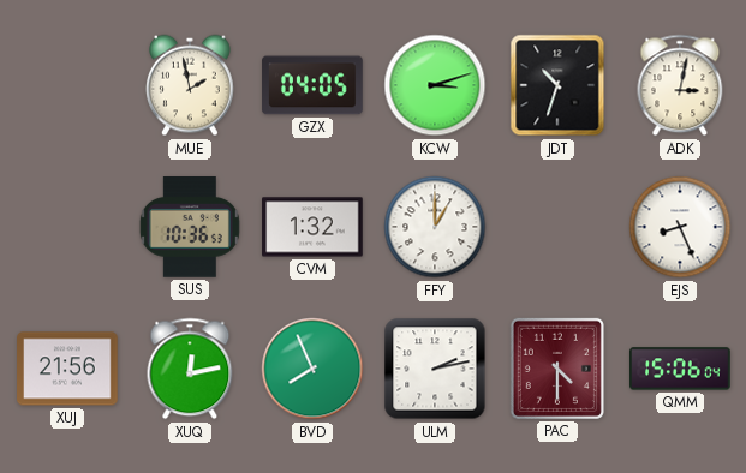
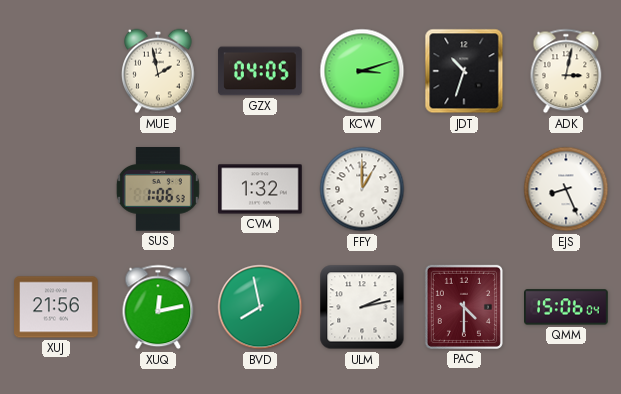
SUS: 10:36 -> 1:06 (158, 190)
BVD: 7:56 -> 7:58 (260, 307)
